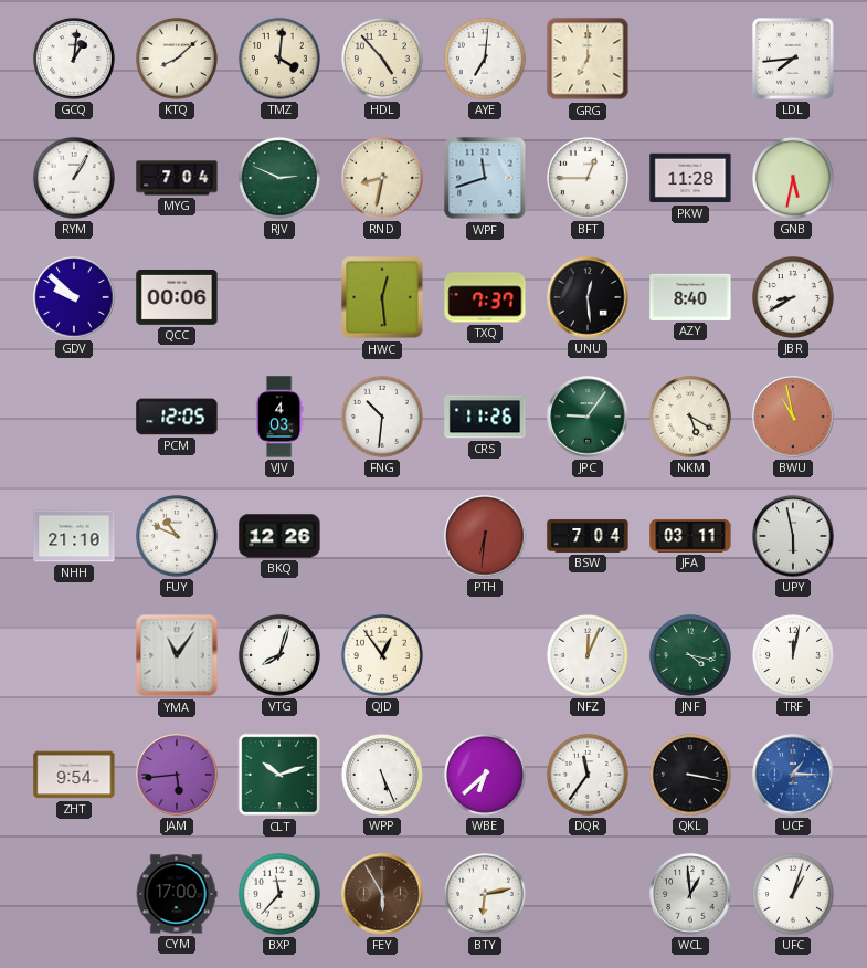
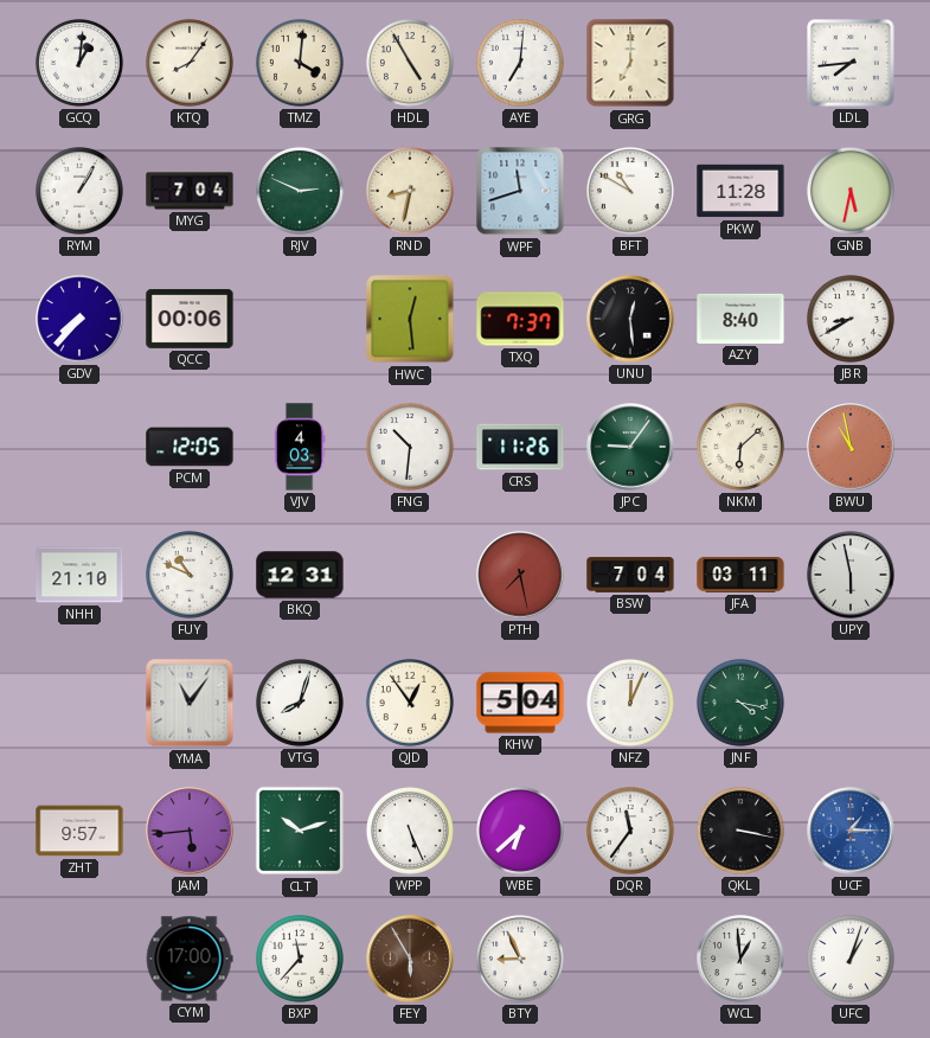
KTQ: 8:08 -> 8:06 (190, 63)
HDL: 4:53 -> 4:55 (410, 63)
BFT: 12:45 -> 10:50 (630, 191)
GDV: 9:52 -> 7:37 (79, 319)
NKM: 5:20 -> 6:08 (740, 447)
BKQ: 12:26 -> 12:31 (300, 575)
PTH: 6:31 -> 7:28 (520, 575)
KHW: none -> 5:04 (520, 703)
TRF: 12:02 -> none (793, 655)
ZHT: 9:54 -> 9:57 (79, 831)
BTY: 6:13 -> 8:56 (520, 959)
